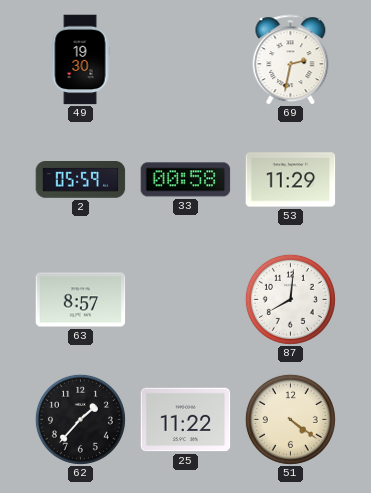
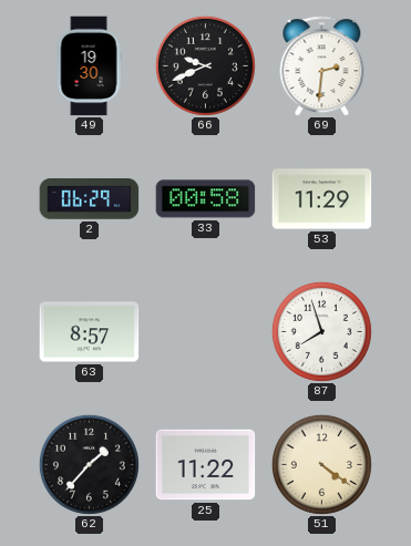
66: none -> 9:41 (205, 65)
69: 2:32 -> 2:31 (322, 66)
2: 05:59 -> 06:29 (90, 199)
87: 8:01 -> 7:57 (321, 331)
